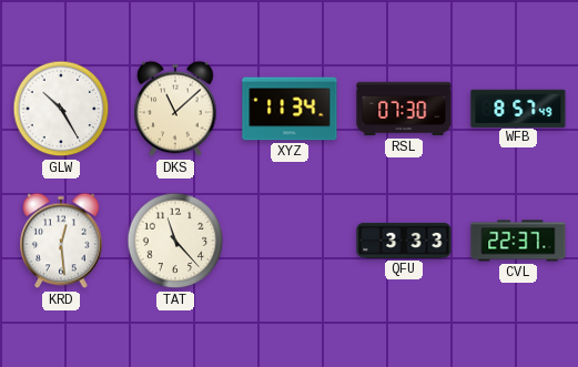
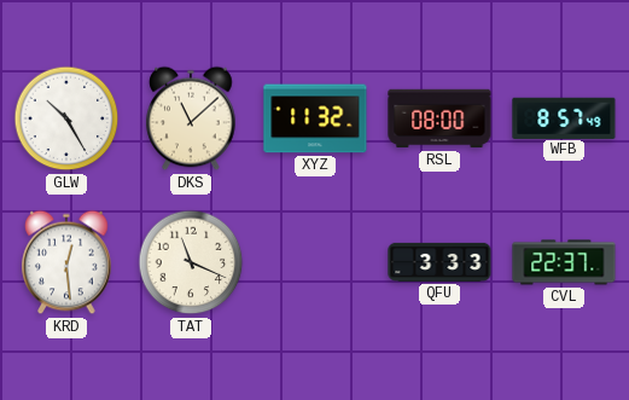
XYZ: 11:34 -> 11:32 (315, 118)
RSL: 07:30 -> 08:00 (439, 118)
TAT: 11:23 -> 11:19 (191, 262)
